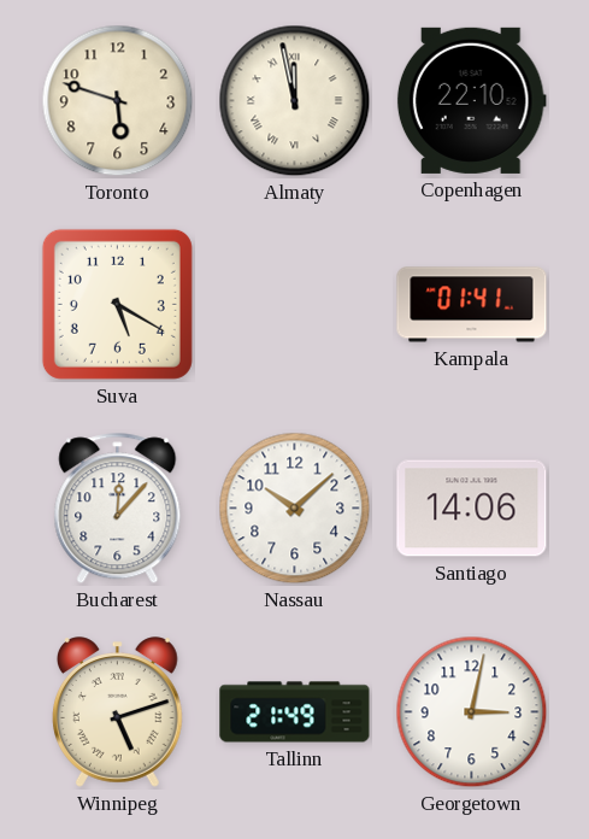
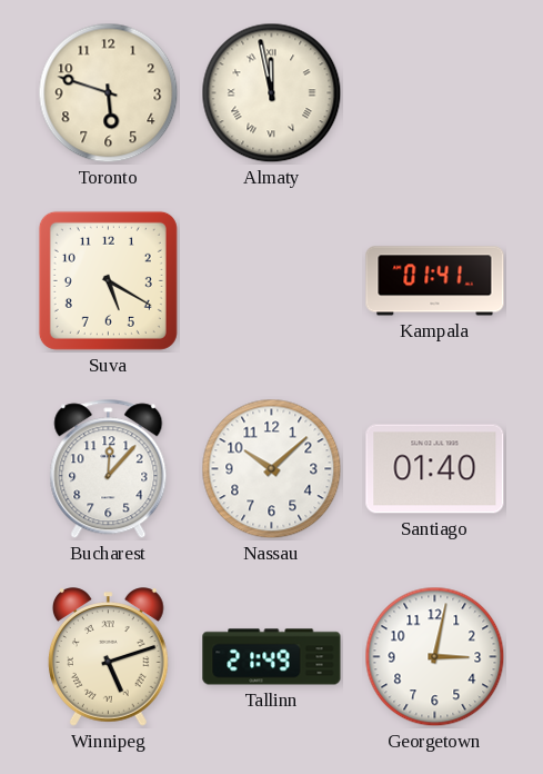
Copenhagen: 22:10 -> none (471, 100)
Santiago: 14:06 -> 01:40 (435, 469)
